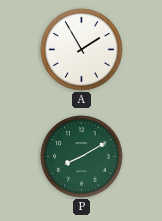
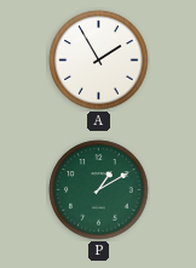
P: 8:10 -> 1:10 (99, 190)
